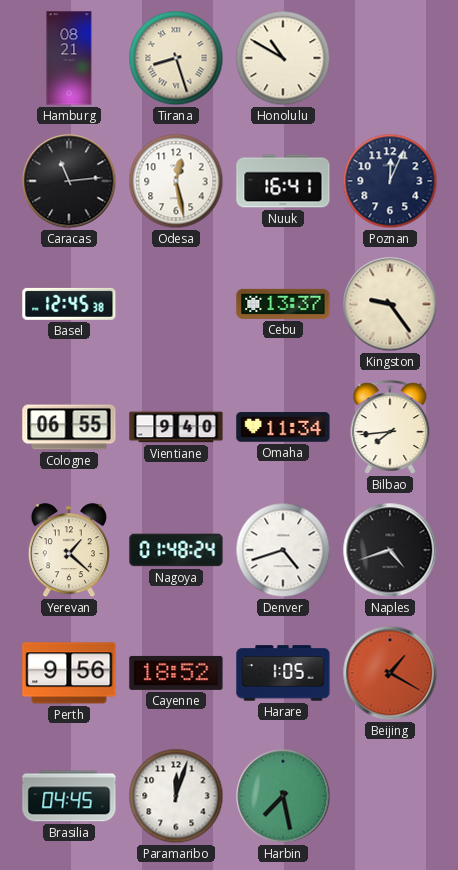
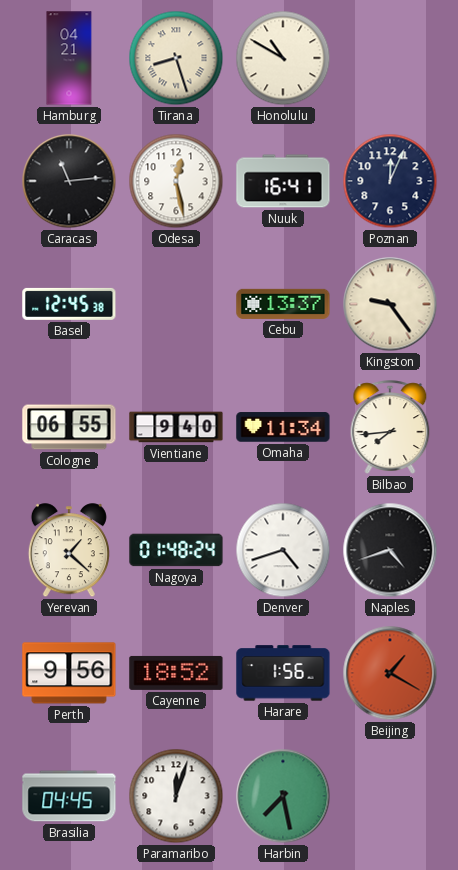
Hamburg: 08:21 -> 04:21 (69, 58)
Harare: 1:05 -> 1:56 (283, 673)
